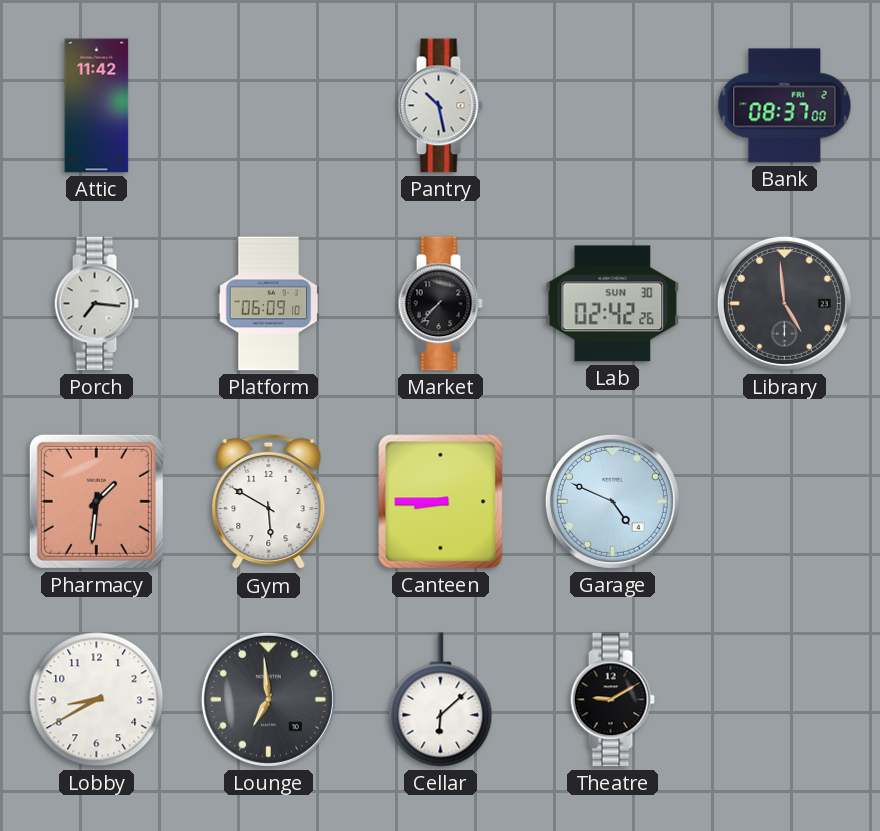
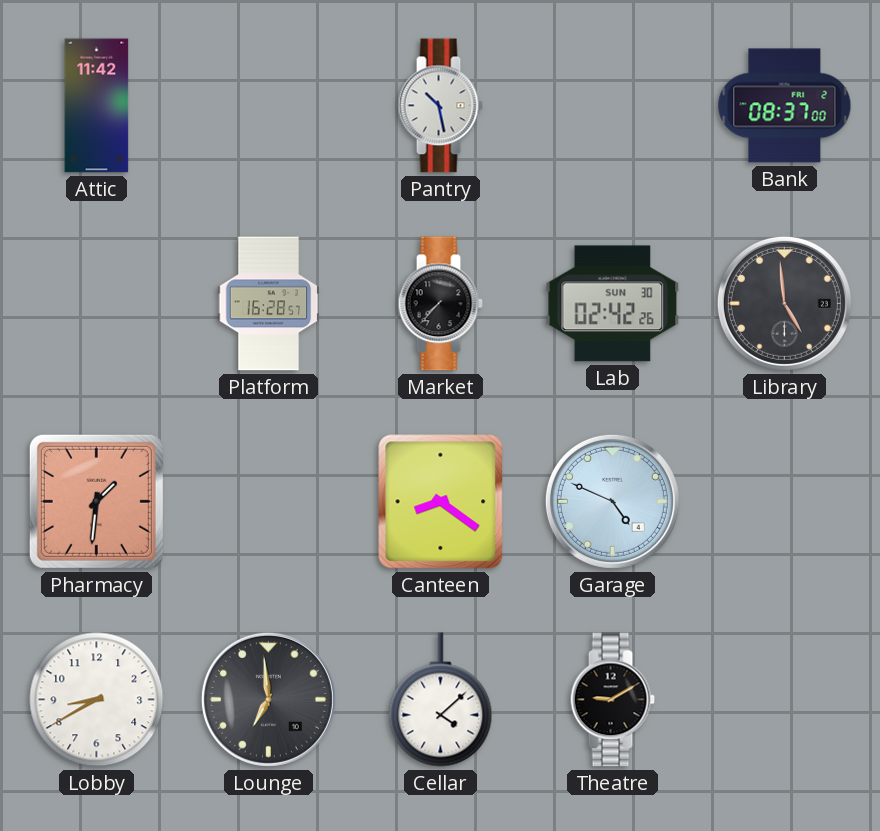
Porch: 7:16 -> none (96, 304)
Platform: 06:09 -> 16:28 (269, 304)
Gym: 5:50 -> none (269, 502)
Canteen: 8:45 -> 8:21 (441, 502)
Cellar: 6:08 -> 4:08 (441, 700)
